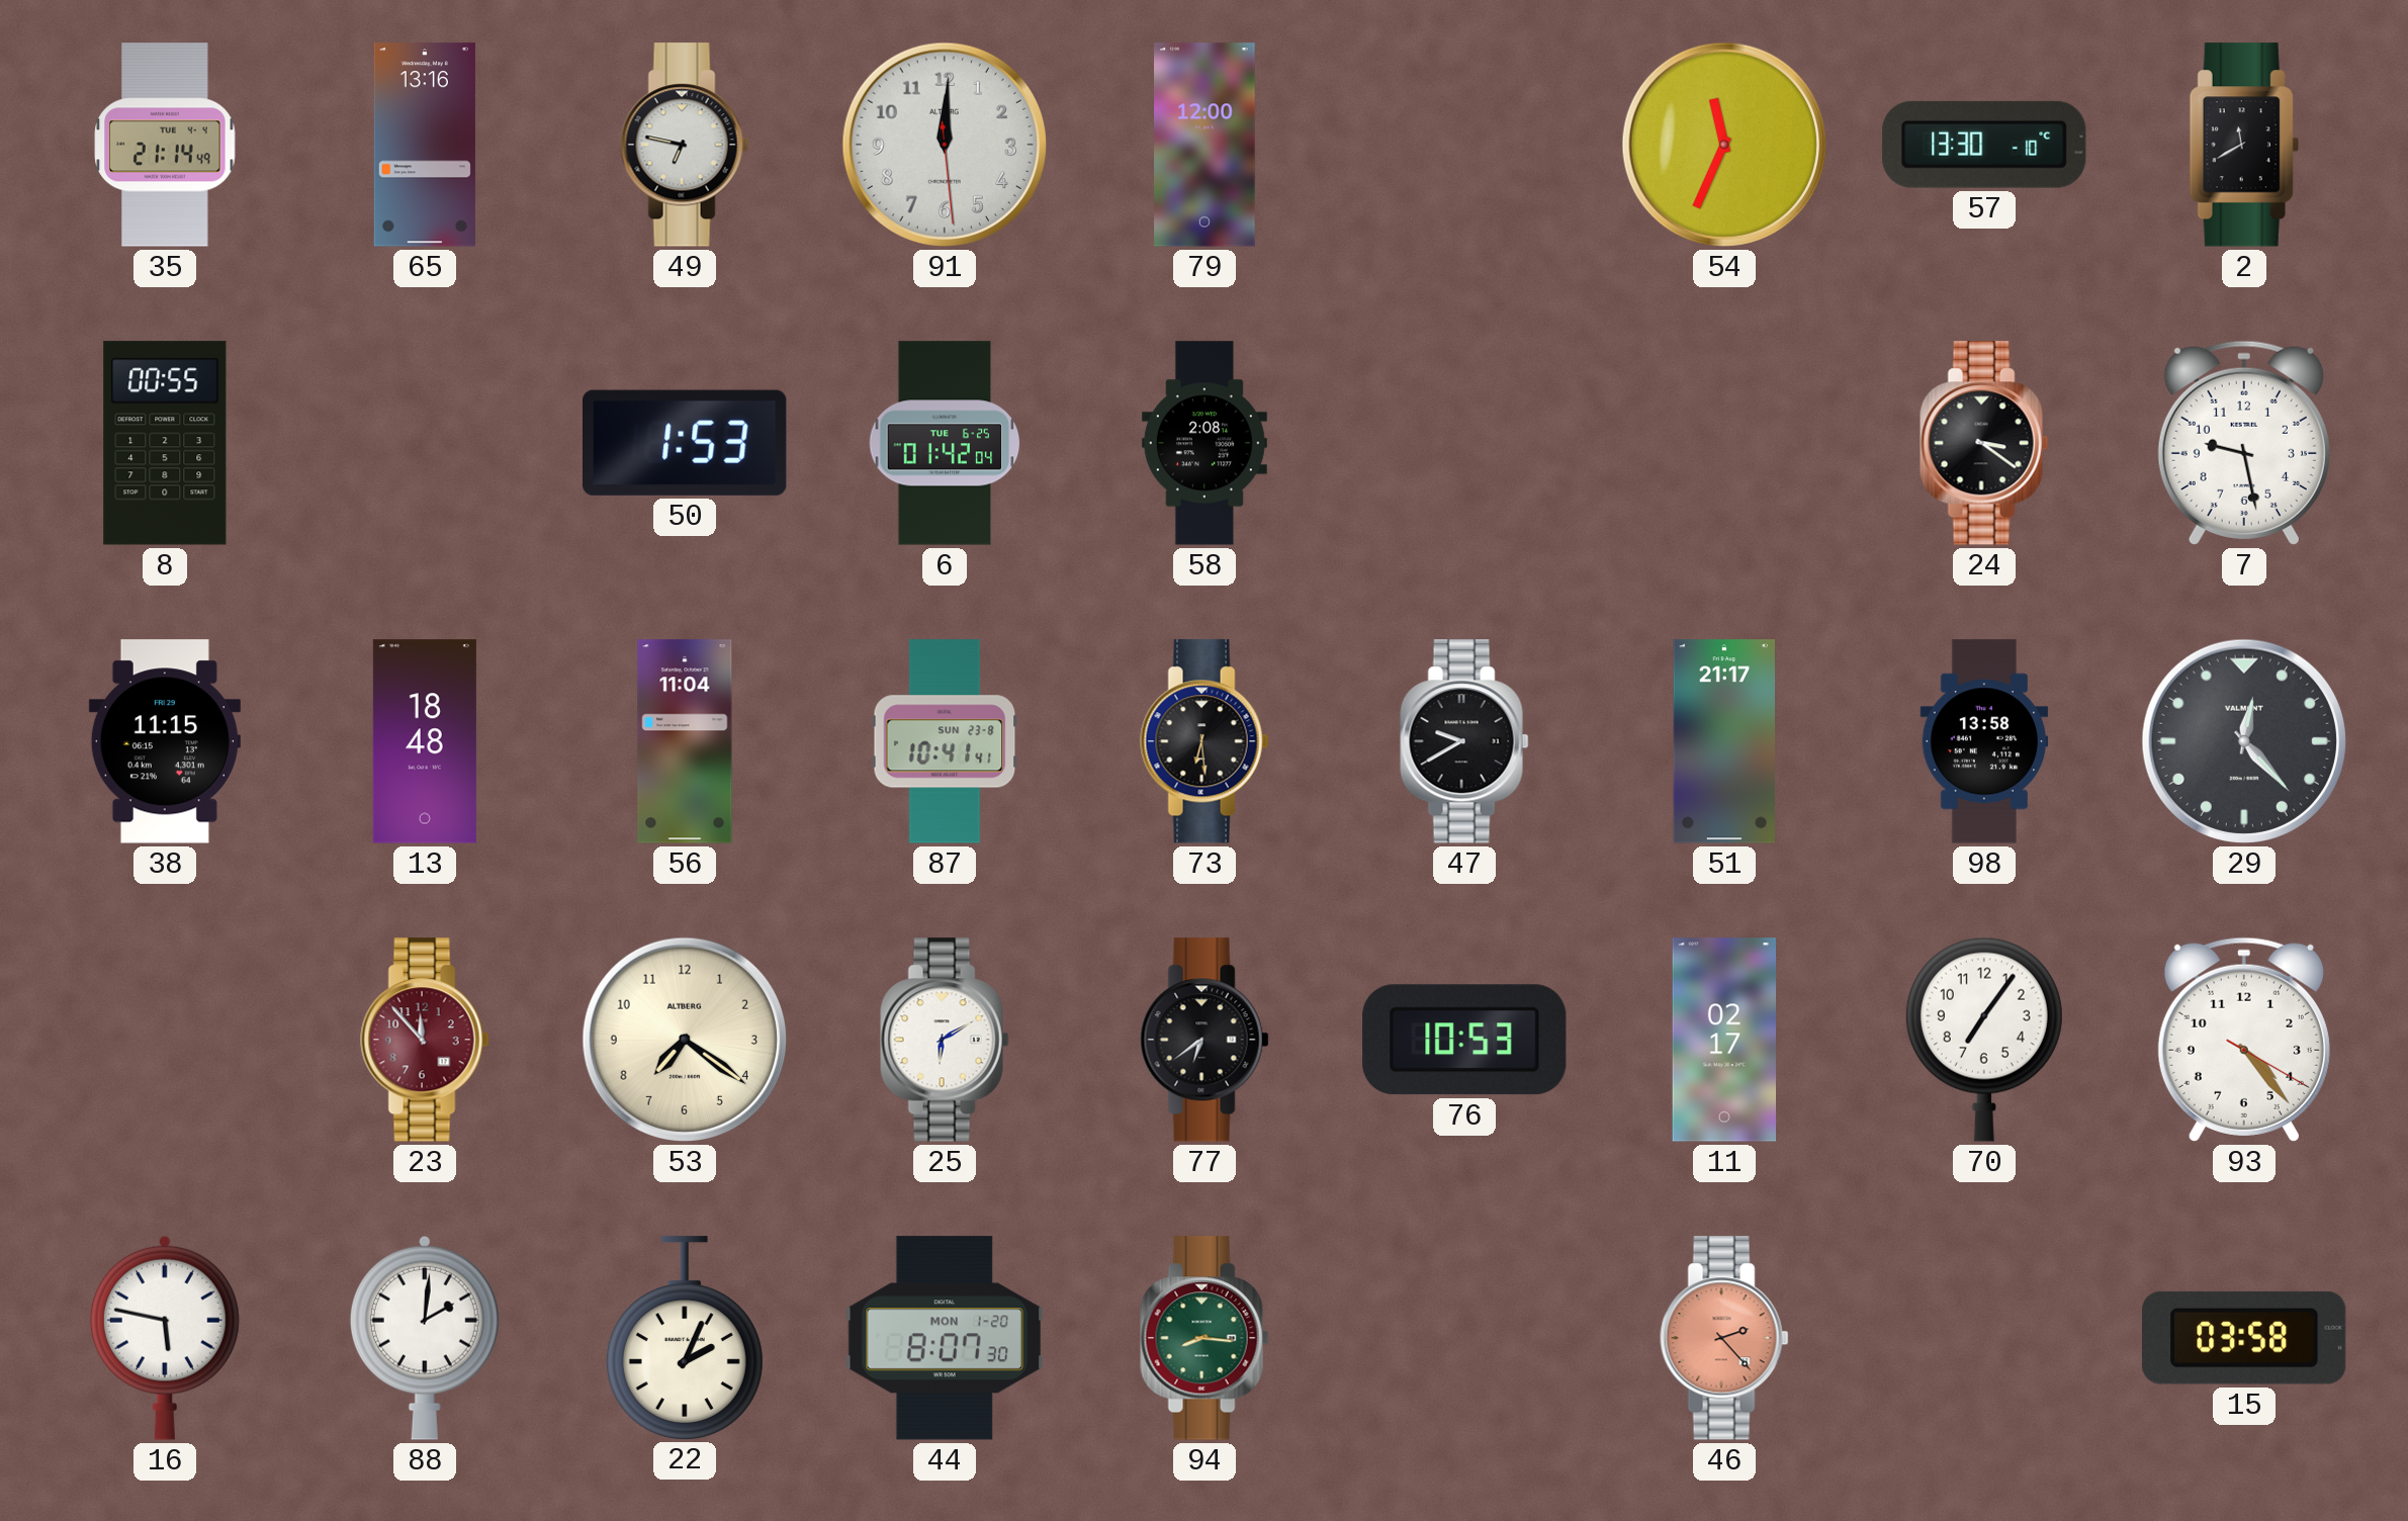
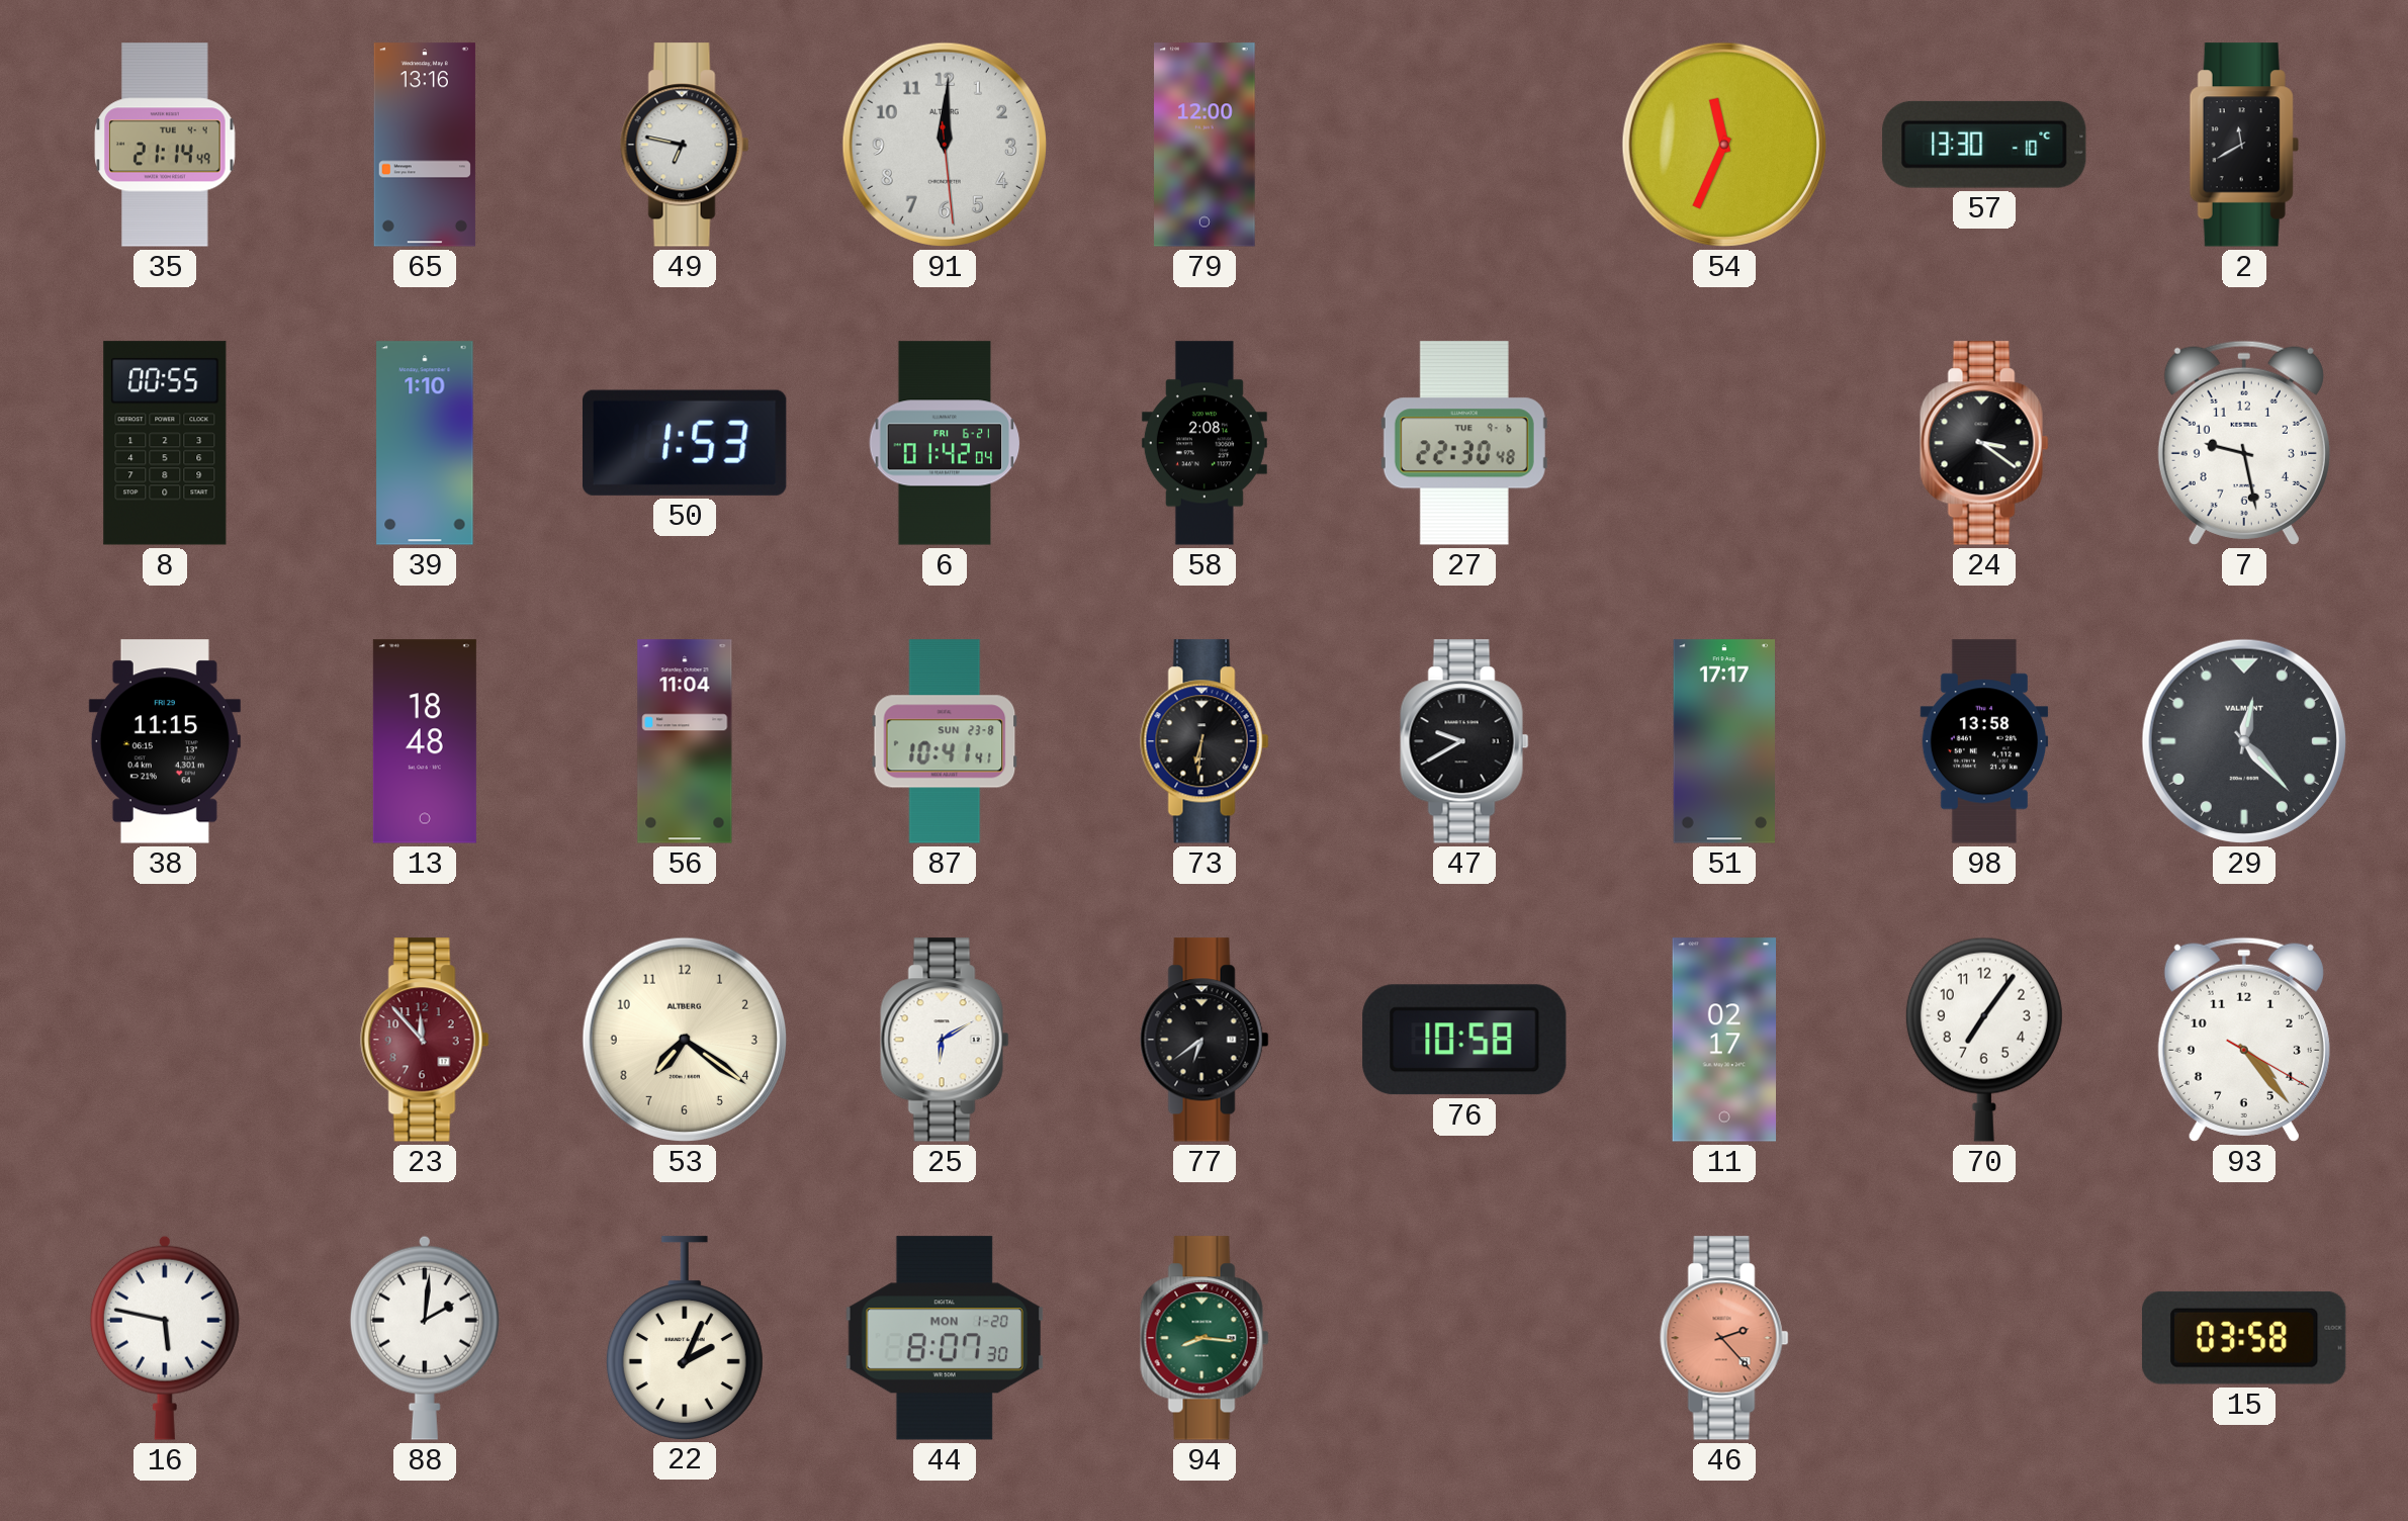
39: none -> 1:10 (425, 443)
6 date: TUE 6-25 -> FRI 6-21 (945, 443)
27: none -> 22:30 (1464, 443)
73: 6:29 -> 6:31 (1205, 741)
51: 21:17 -> 17:17 (1723, 741)
76: 10:53 -> 10:58 (1464, 1040)
